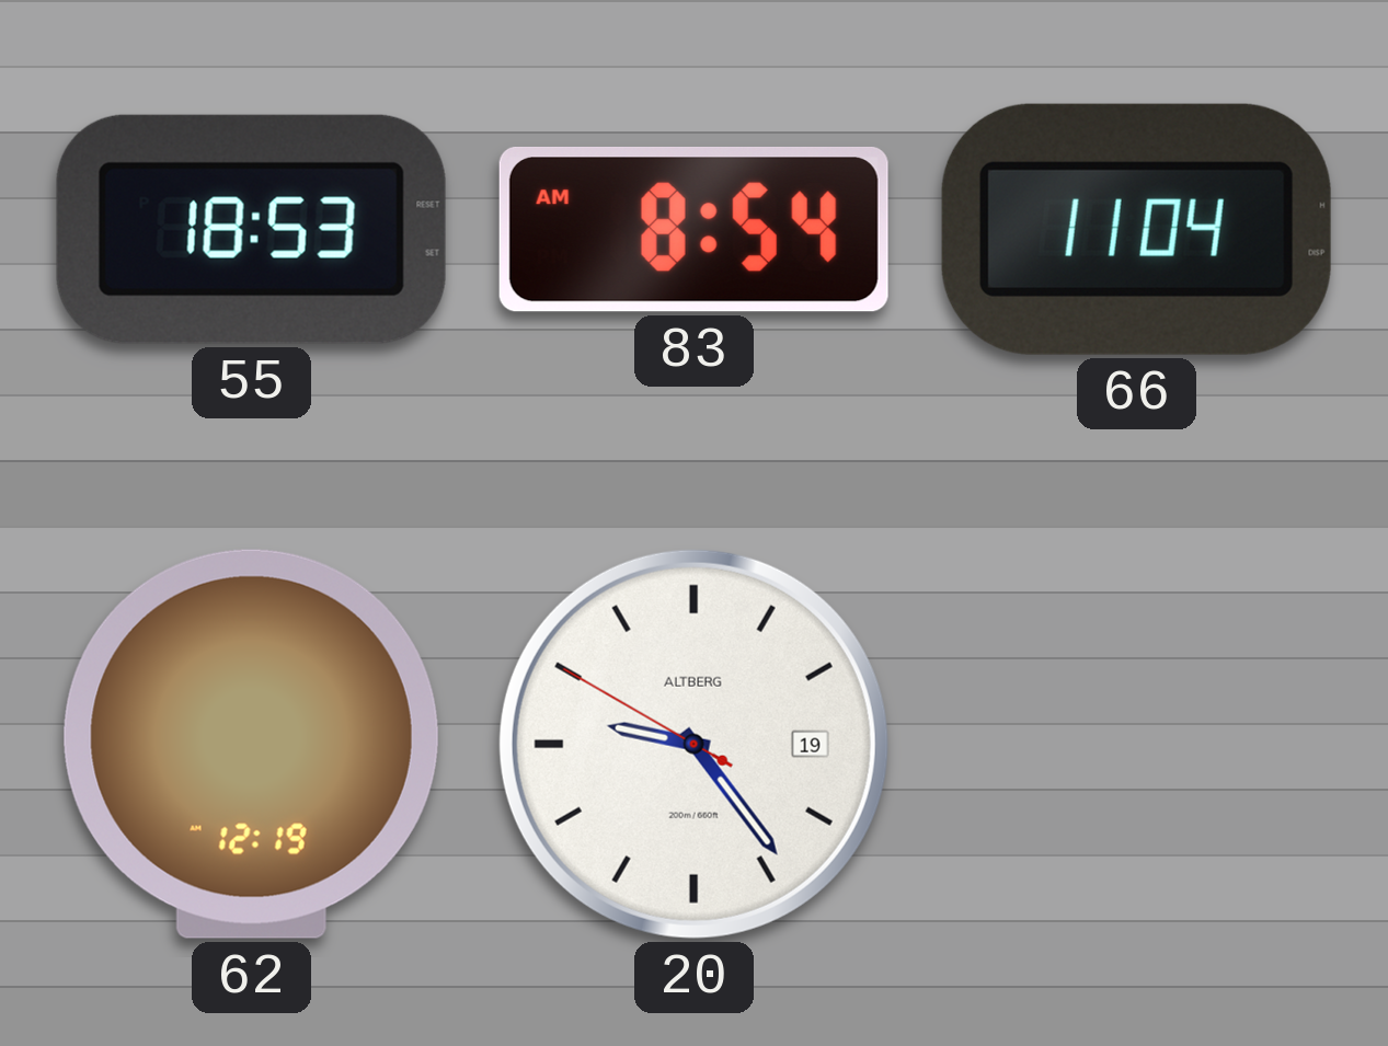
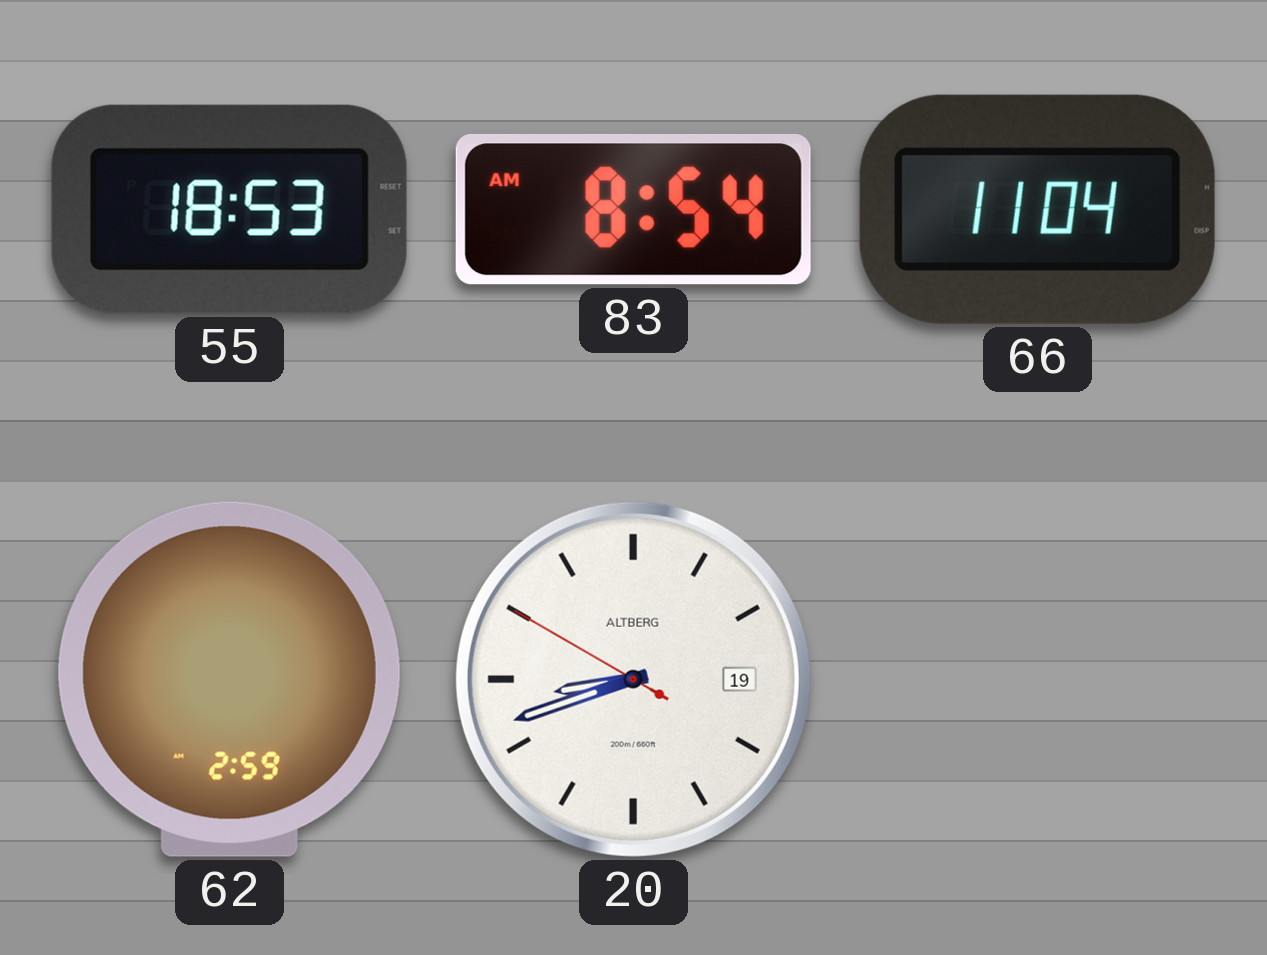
62: 12:19 -> 2:59 (229, 679)
20: 9:23 -> 8:41 (633, 679)
